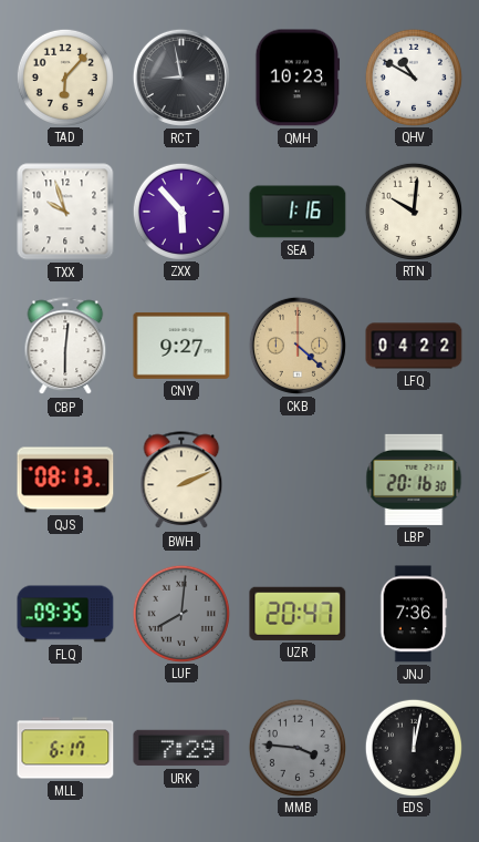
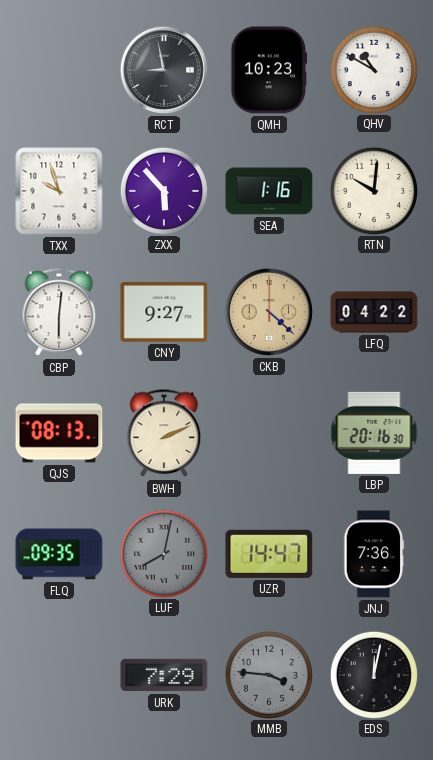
TAD: 6:07 -> none (64, 76)
LUF: 8:01 -> 8:02 (163, 553)
UZR: 20:47 -> 14:47 (269, 554)
MLL: 6:17 -> none (65, 748)
